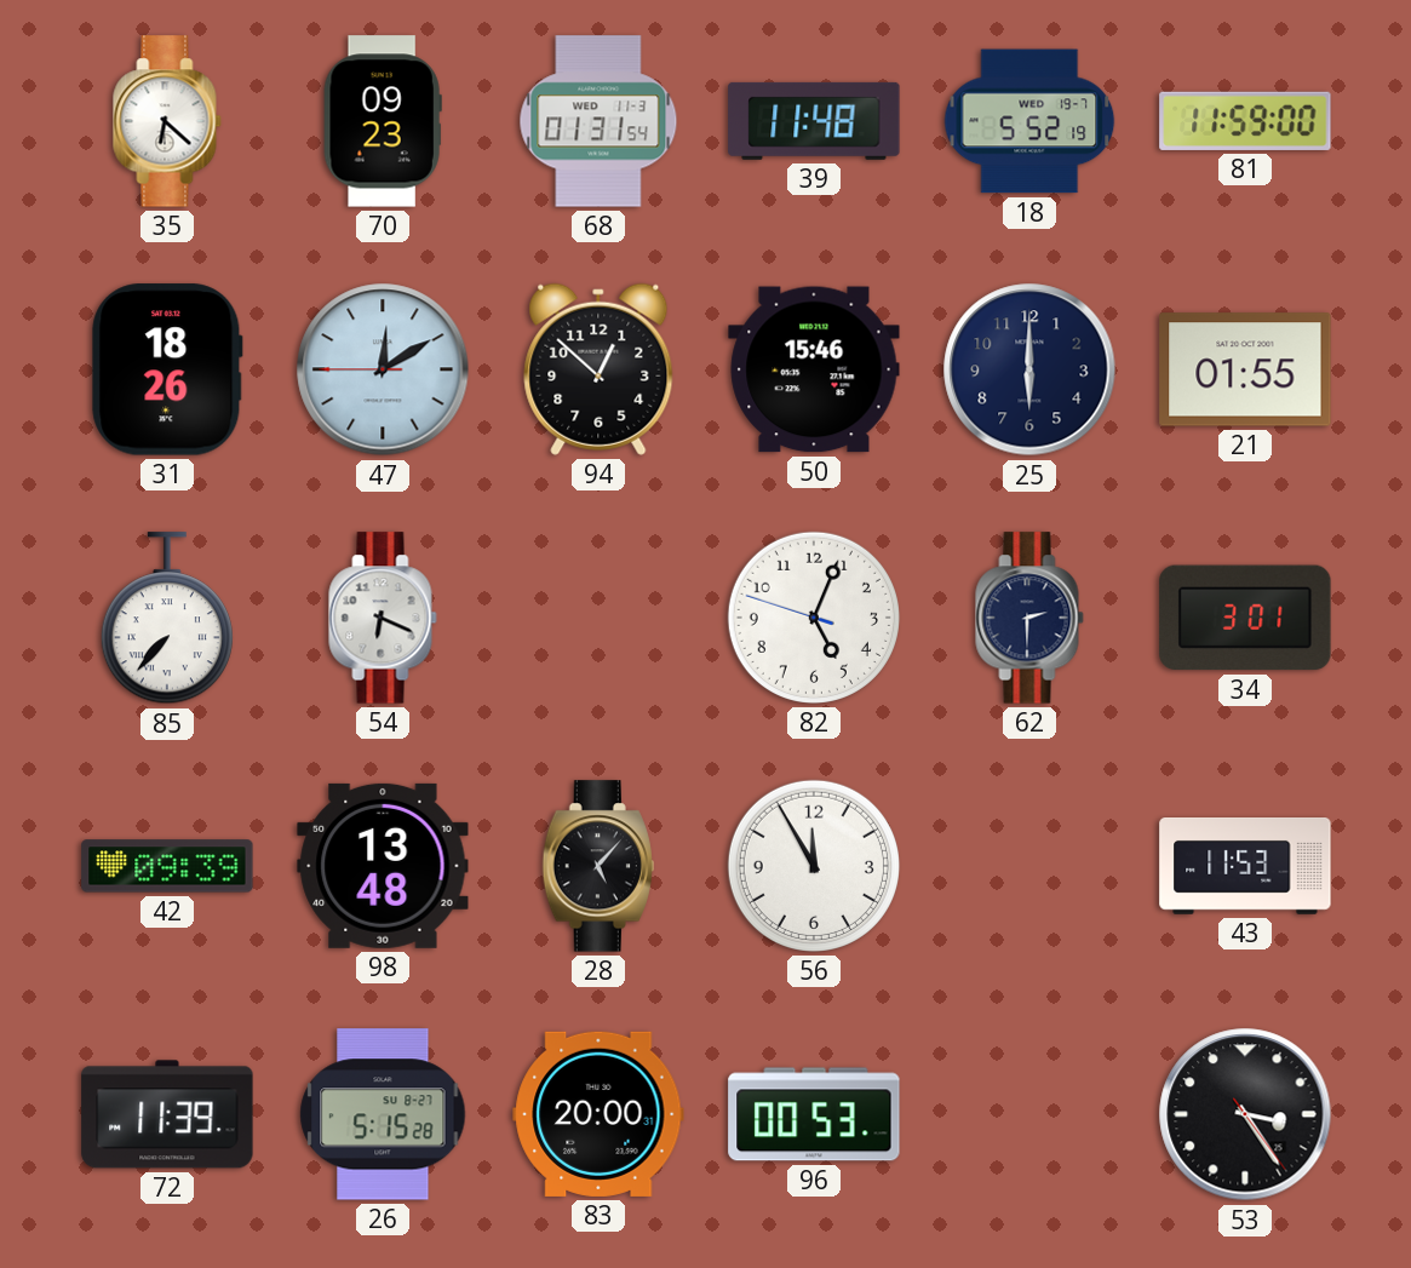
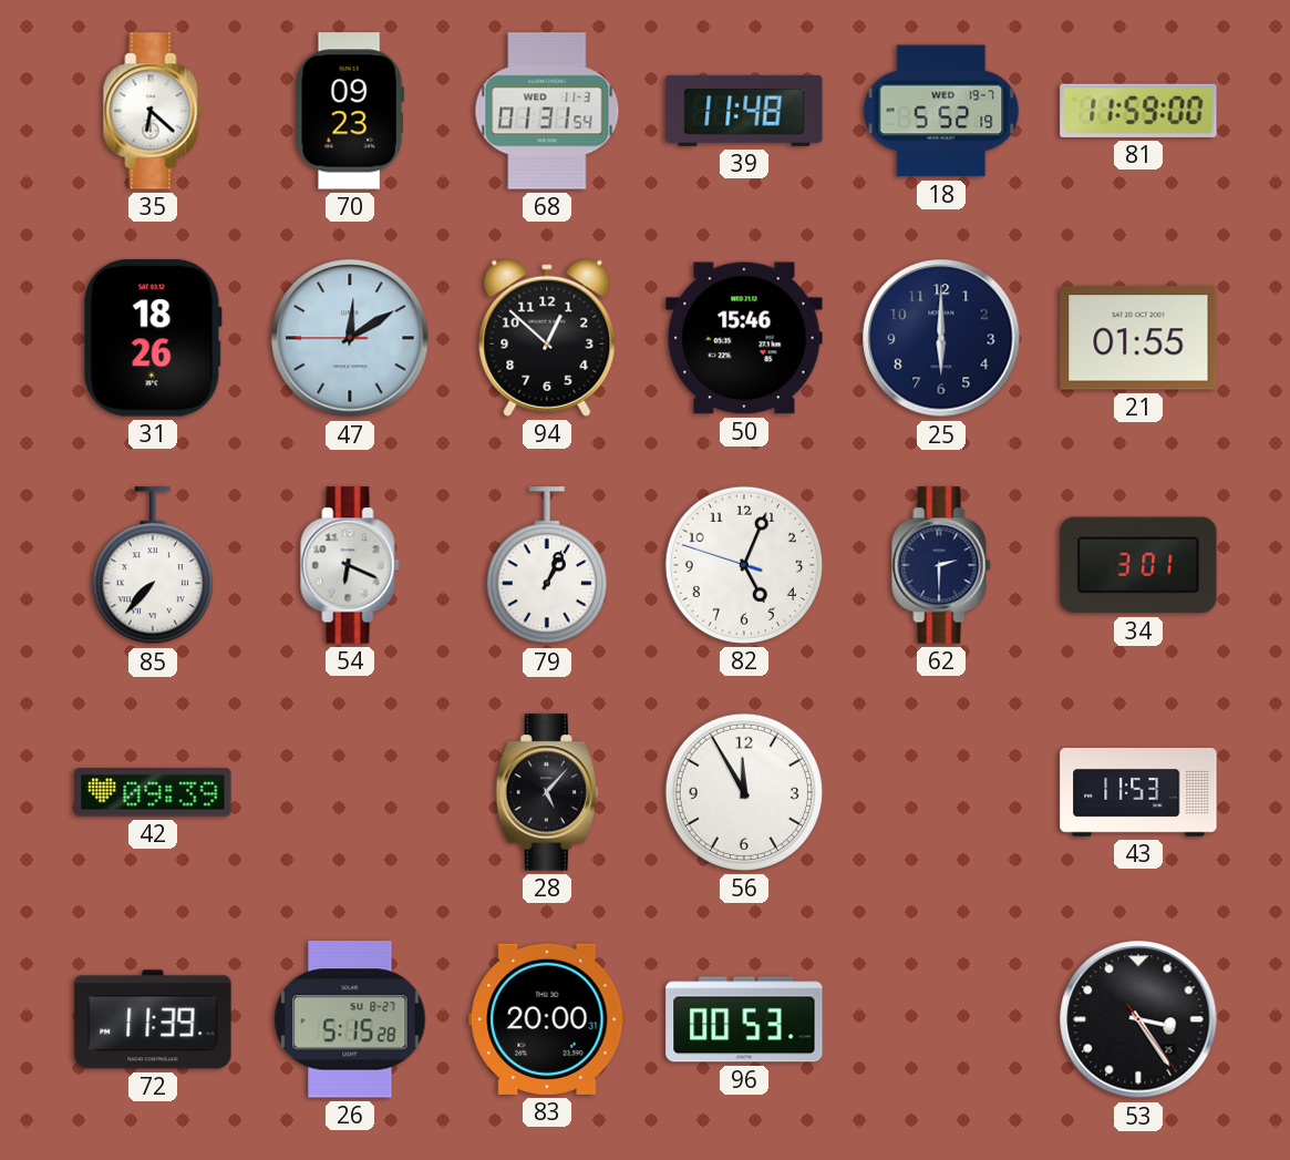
79: none -> 1:04 (547, 566)
98: 13:48 -> none (383, 866)
